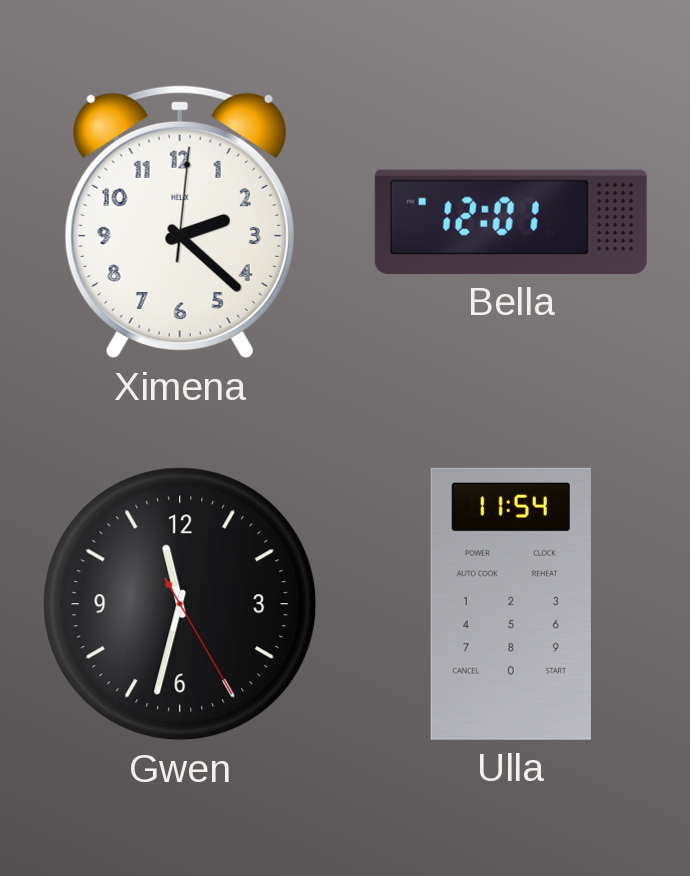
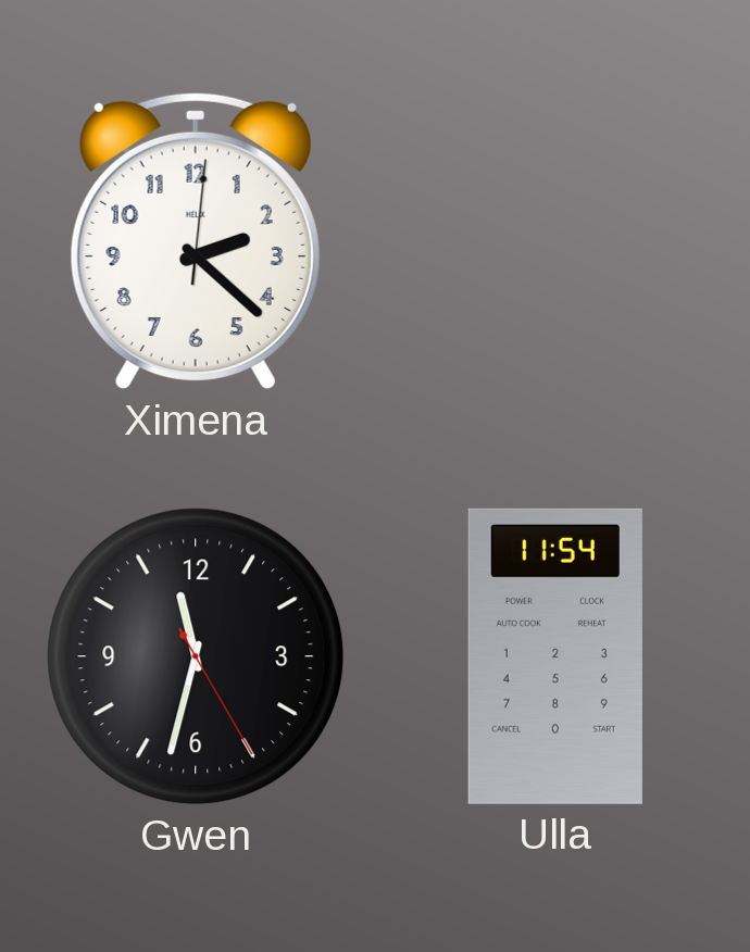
Bella: 12:01 -> none (511, 222)
